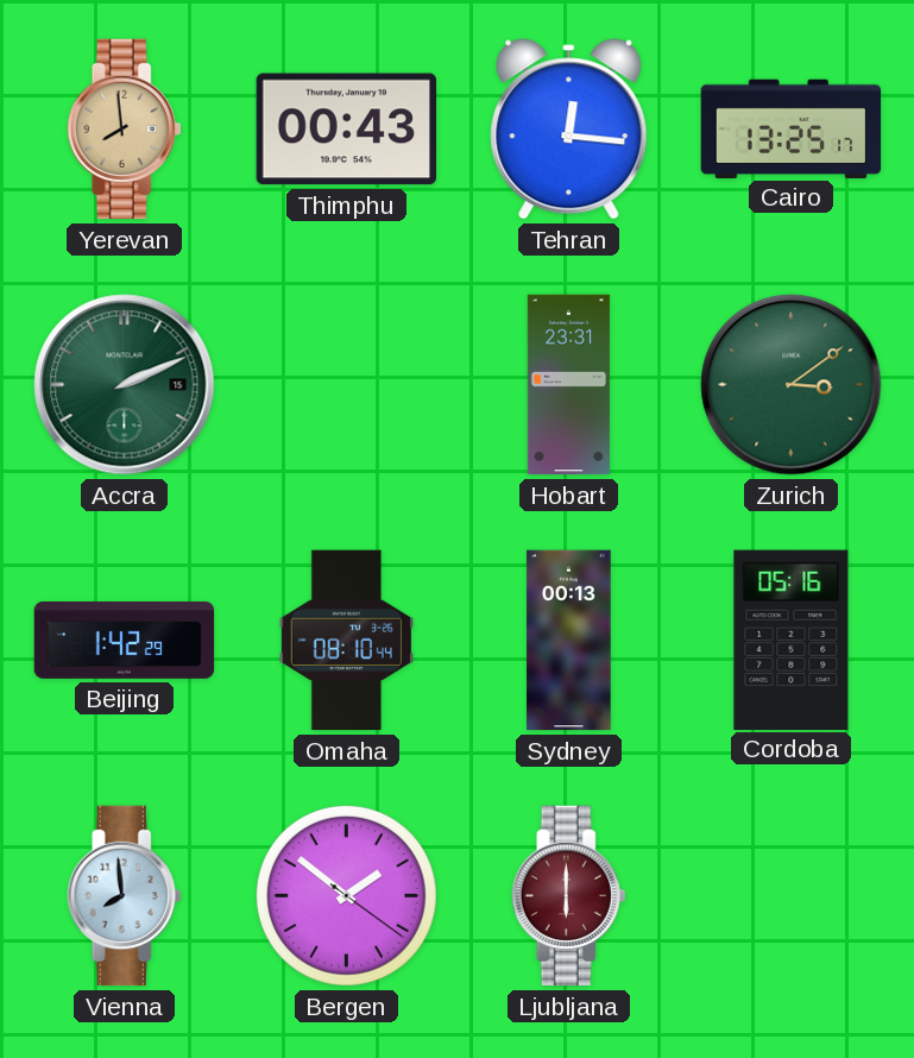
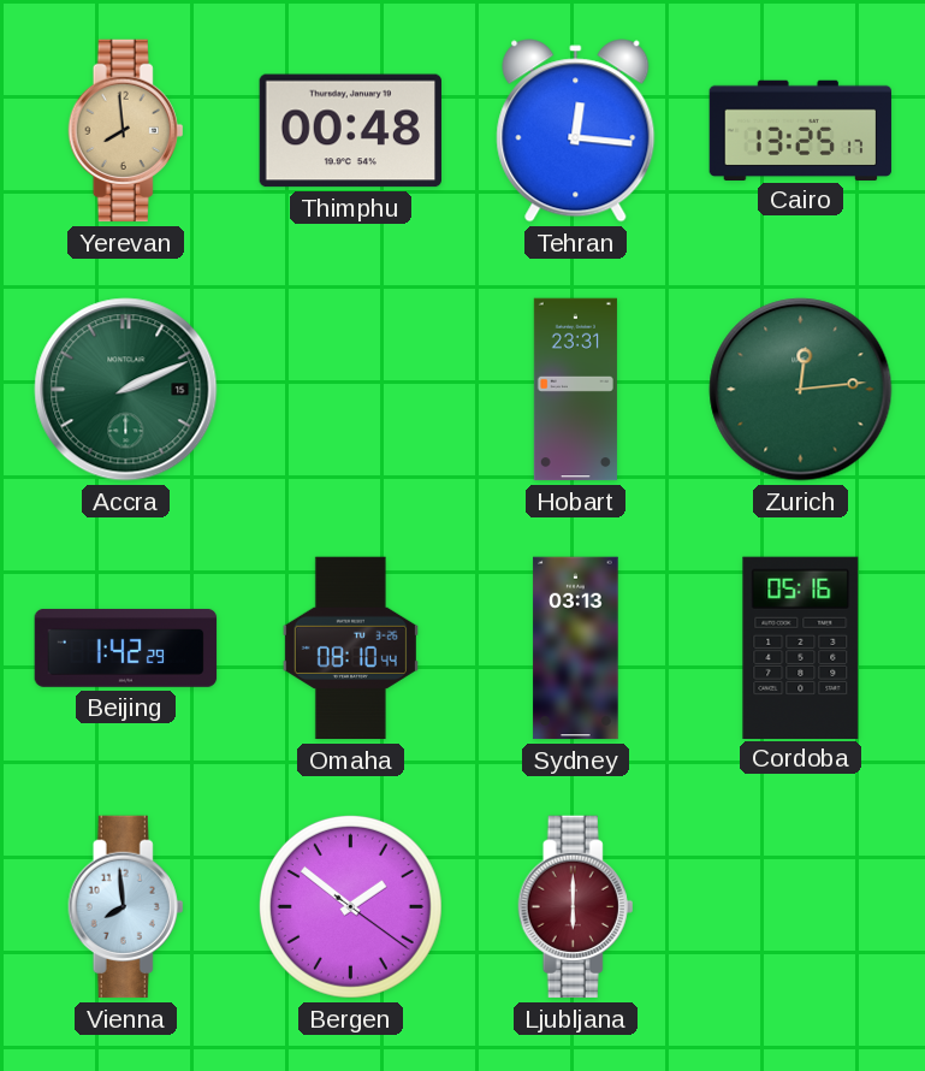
Thimphu: 00:43 -> 00:48 (350, 131)
Zurich: 3:09 -> 12:14 (801, 390)
Sydney: 00:13 -> 03:13 (576, 649)
